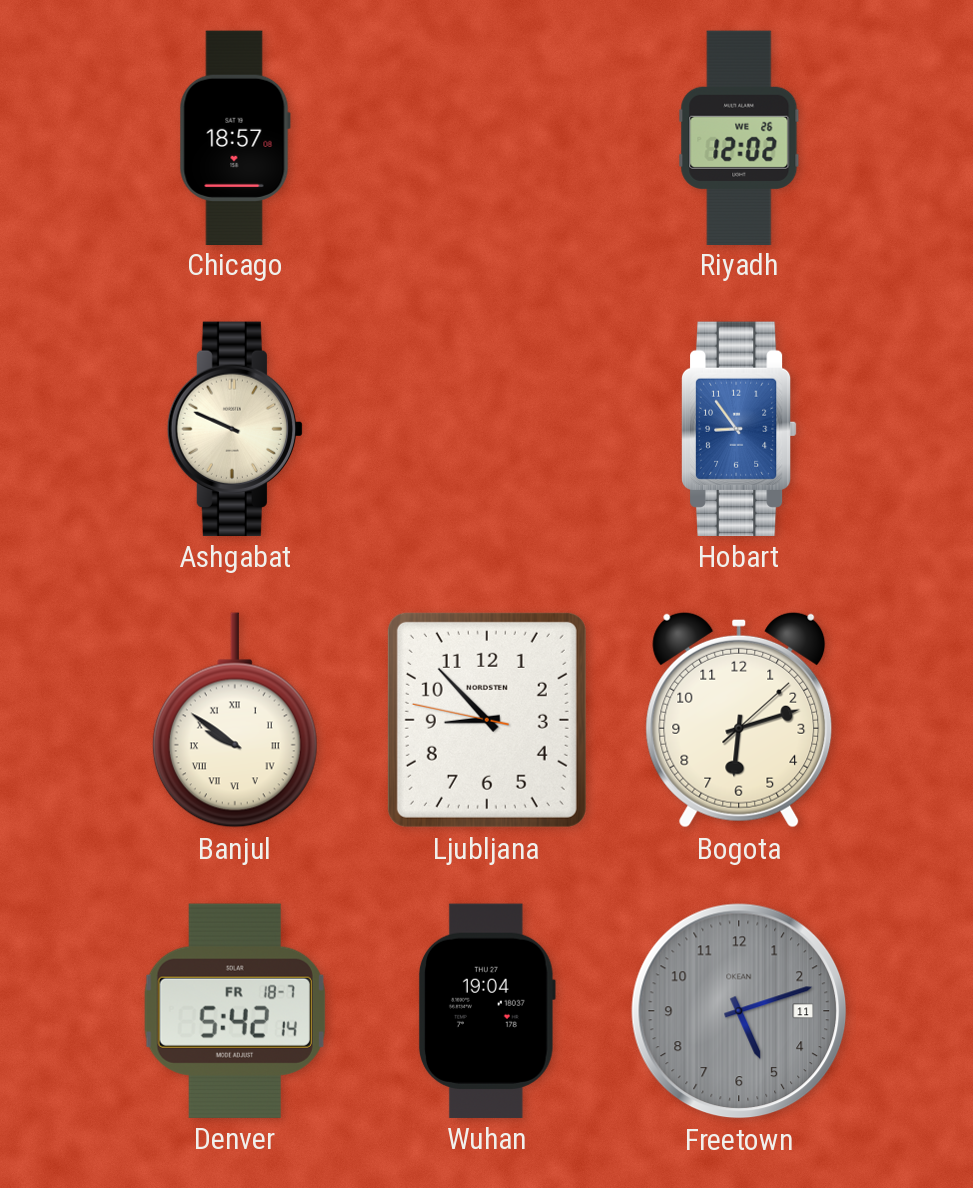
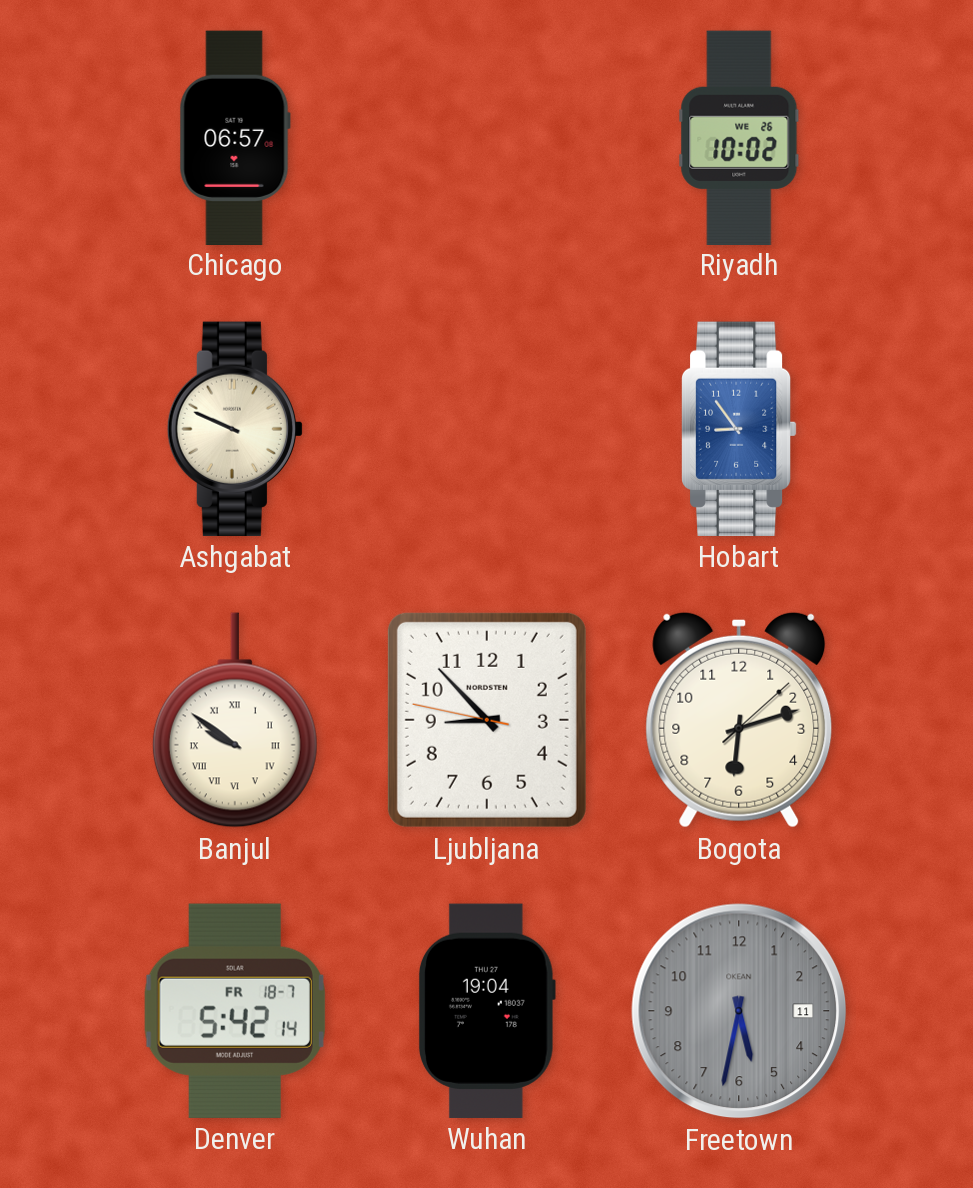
Chicago: 18:57 -> 06:57 (235, 137)
Riyadh: 12:02 -> 10:02 (739, 137)
Freetown: 5:12 -> 5:32 (739, 1011)
